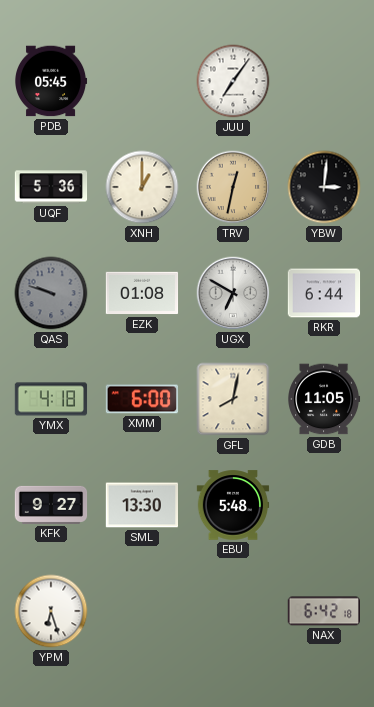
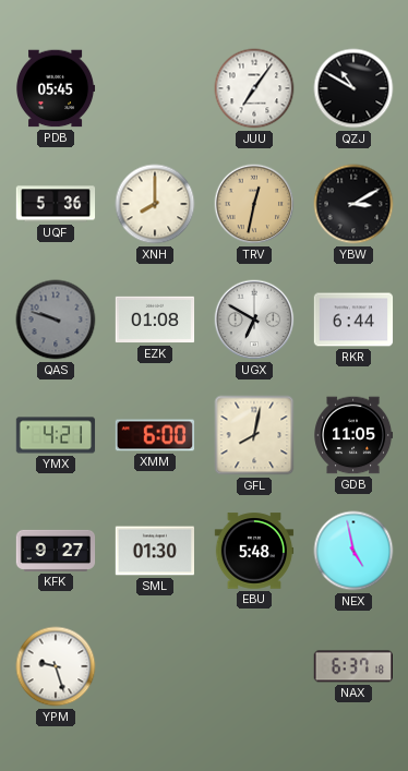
QZJ: none -> 10:50 (353, 88)
XNH: 1:00 -> 8:00 (155, 204)
YBW: 3:01 -> 3:10 (353, 204)
YMX: 4:18 -> 4:21 (56, 435)
SML: 13:30 -> 01:30 (155, 551)
NEX: none -> 4:58 (353, 551)
YPM: 6:27 -> 9:27 (56, 666)
NAX: 6:42 -> 6:37 (352, 666)
